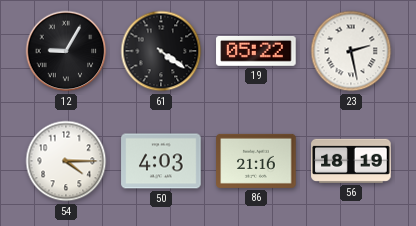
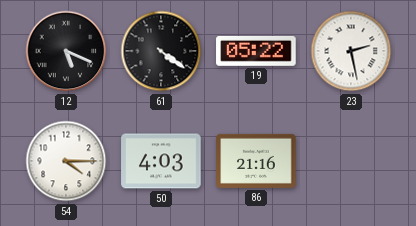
12: 9:05 -> 5:19 (66, 51)
56: 18:19 -> none (351, 161)
